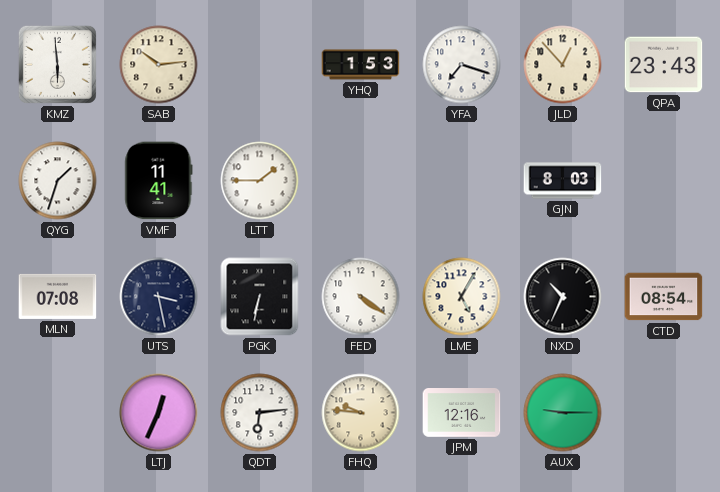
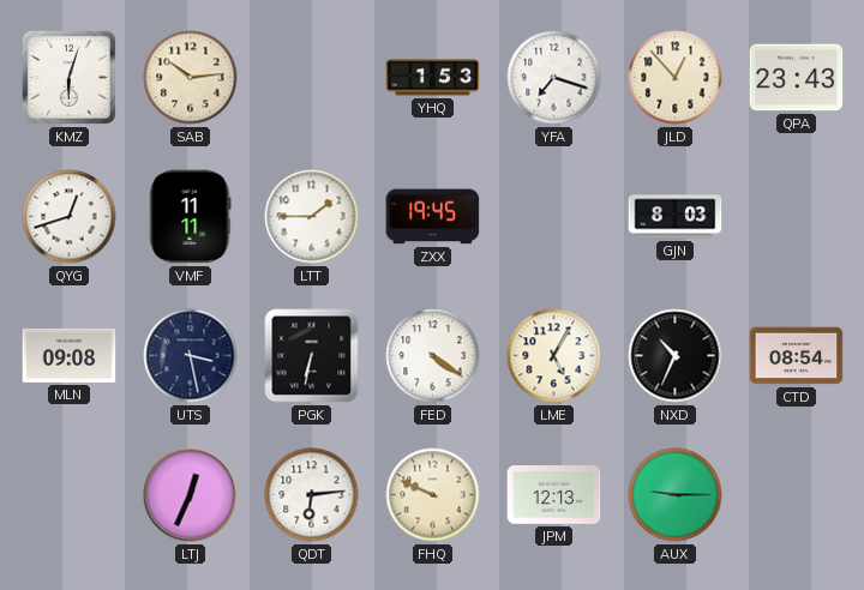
KMZ: 5:59 -> 6:03 (68, 77)
QYG: 1:33 -> 12:42 (70, 217)
VMF: 11:41 -> 11:11 (191, 217)
ZXX: none -> 19:45 (433, 217)
MLN: 07:08 -> 09:08 (70, 355)
FHQ: 9:46 -> 9:49 (433, 495)
JPM: 12:16 -> 12:13 (554, 495)
